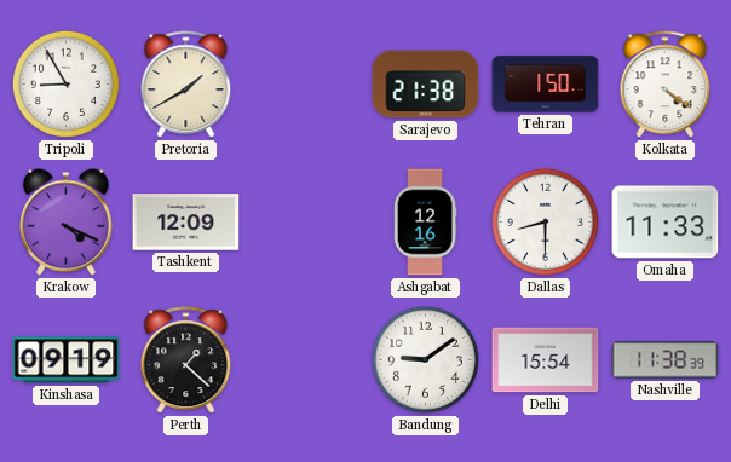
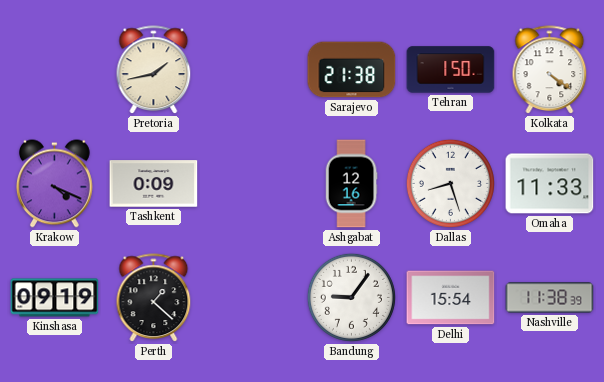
Tripoli: 8:55 -> none (65, 83)
Pretoria: 1:40 -> 1:43 (154, 70)
Tashkent: 12:09 -> 0:09 (154, 184)
Dallas: 8:30 -> 8:27 (450, 183)
Bandung: 9:09 -> 9:06 (351, 297)
